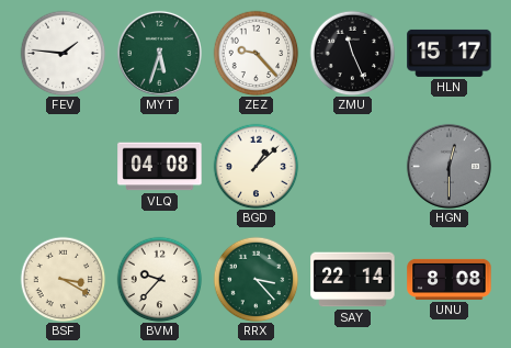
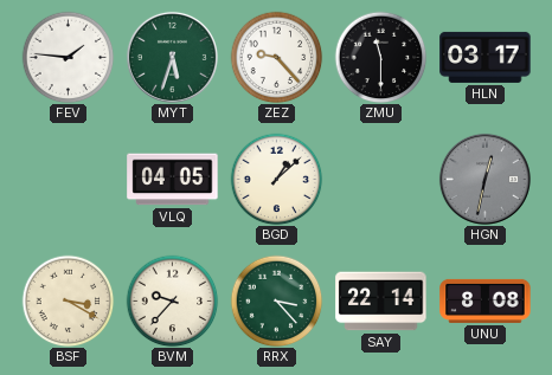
ZMU: 11:26 -> 11:30 (380, 57)
HLN: 15:17 -> 03:17 (486, 57)
VLQ: 04:08 -> 04:05 (173, 180)
HGN: 12:30 -> 12:32 (484, 179)
